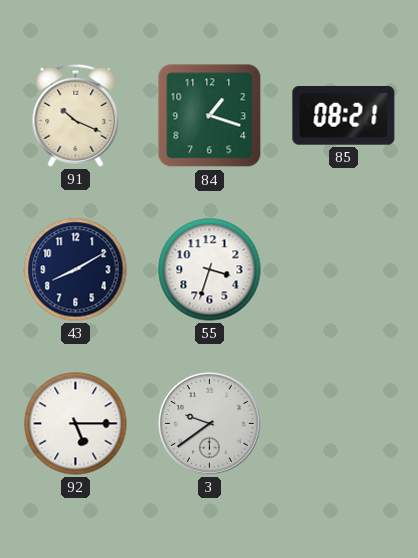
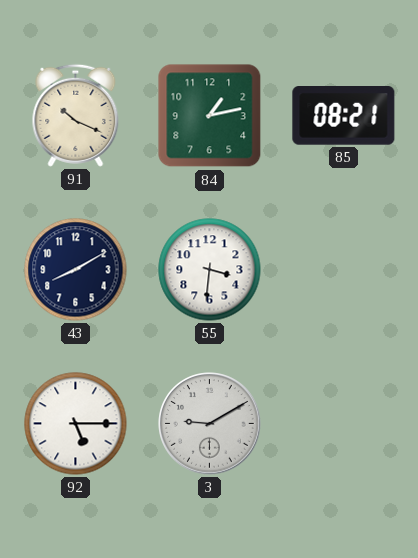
84: 1:18 -> 1:13 (210, 116)
55: 3:33 -> 3:31 (210, 270)
3: 9:39 -> 9:10 (210, 424)
